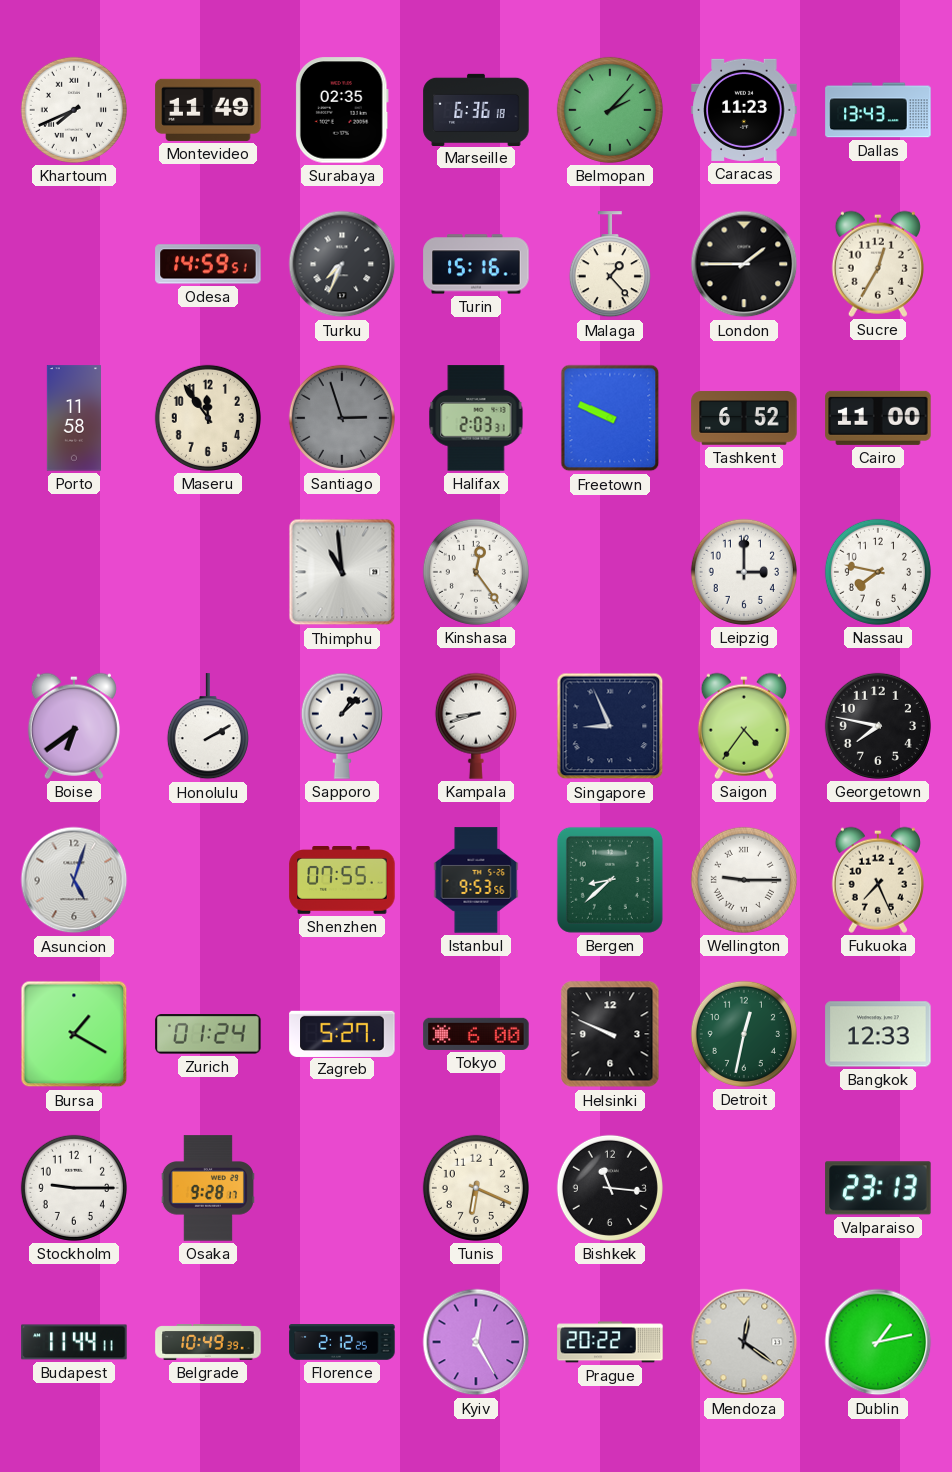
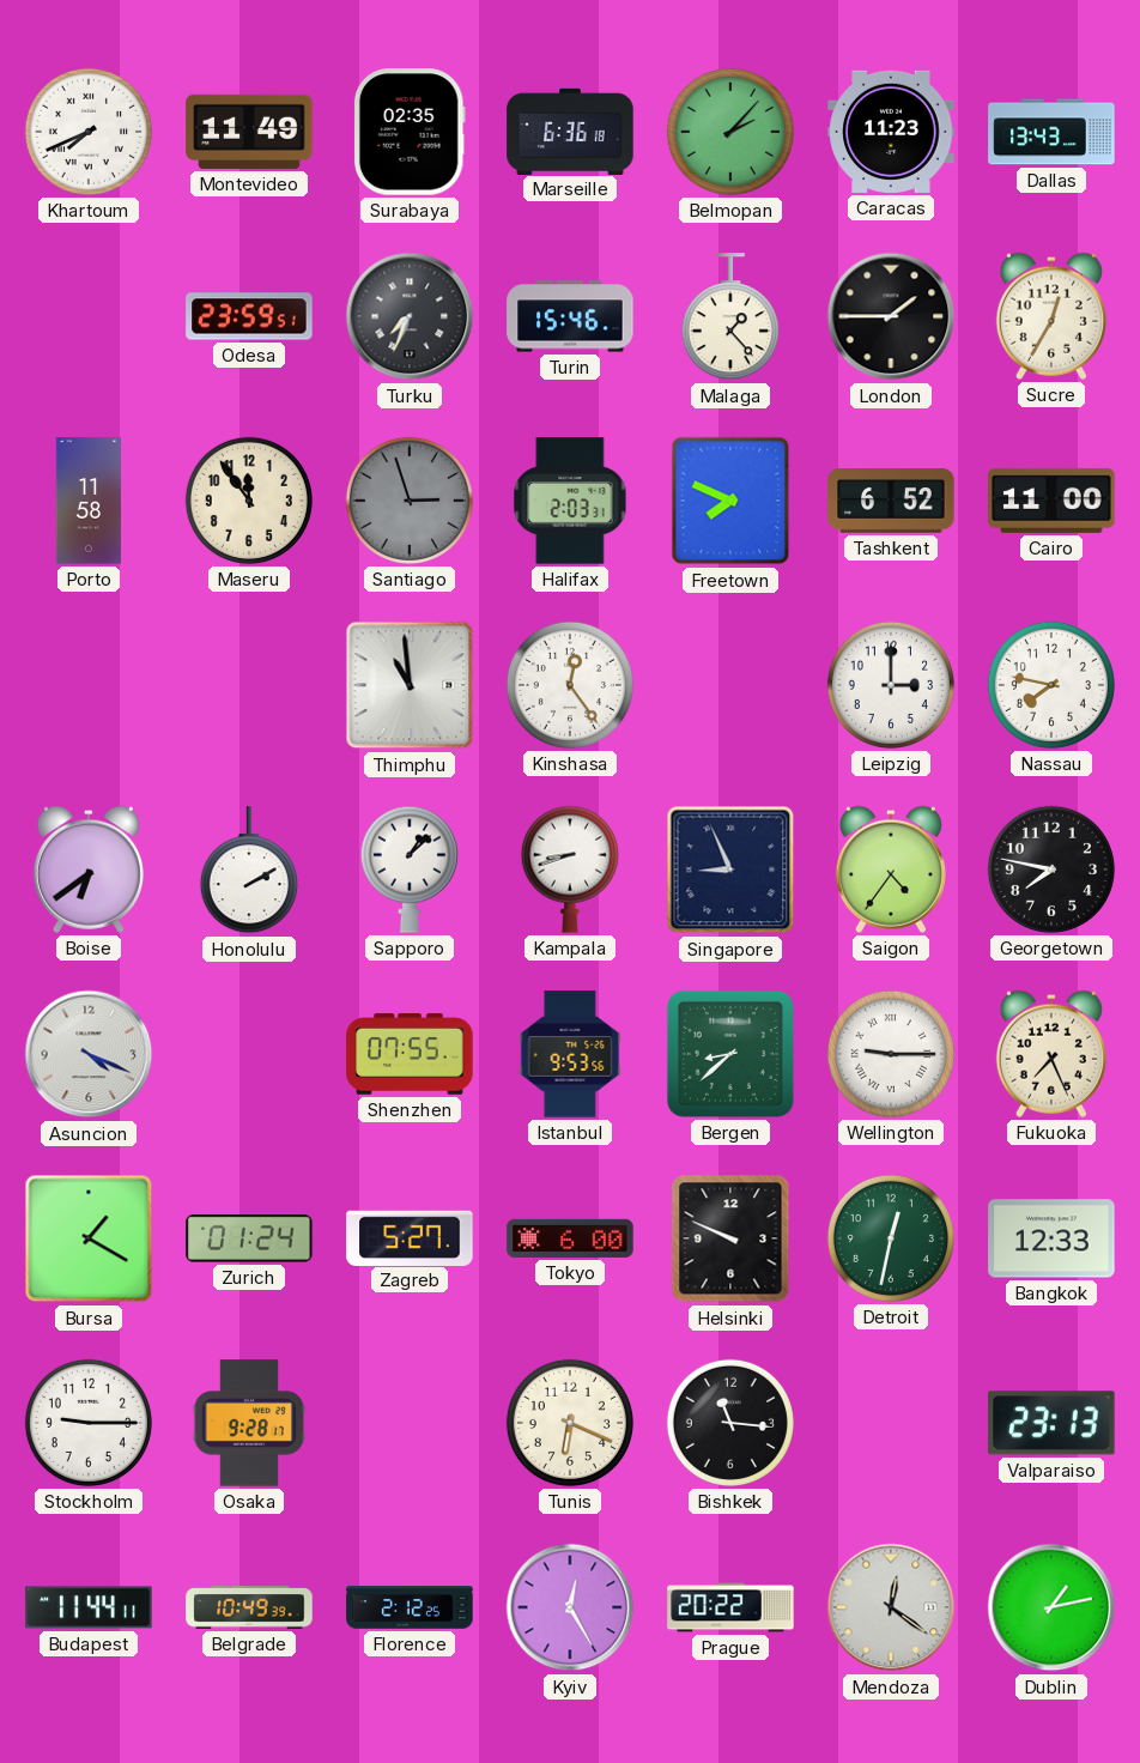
Odesa: 14:59 -> 23:59 (249, 316)
Turin: 15:16 -> 15:46 (570, 316)
Freetown: 9:49 -> 7:49 (730, 501)
Asuncion: 5:03 -> 4:19 (89, 1054)
